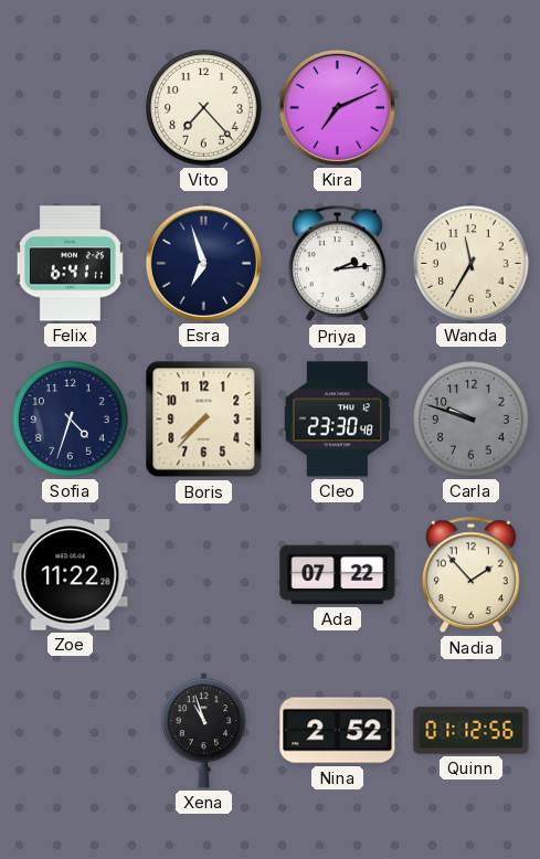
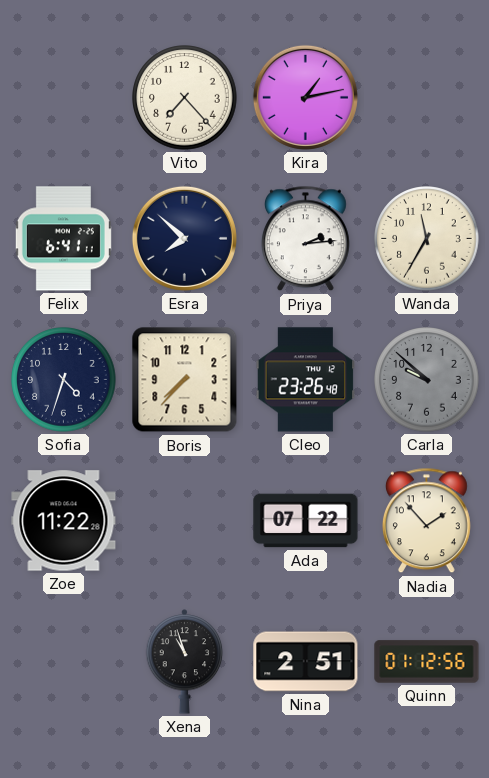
Kira: 7:11 -> 1:13 (305, 97)
Esra: 6:57 -> 7:52 (184, 238)
Cleo: 23:30 -> 23:26 (306, 380)
Carla: 9:48 -> 9:52 (427, 380)
Nina: 2:52 -> 2:51 (306, 662)
